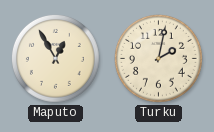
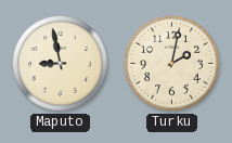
Maputo: 12:55 -> 8:58 (60, 63)
